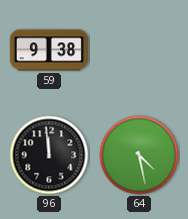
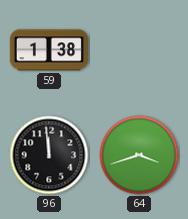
59: 9:38 -> 1:38 (49, 50)
64: 4:28 -> 3:42 (139, 155)
